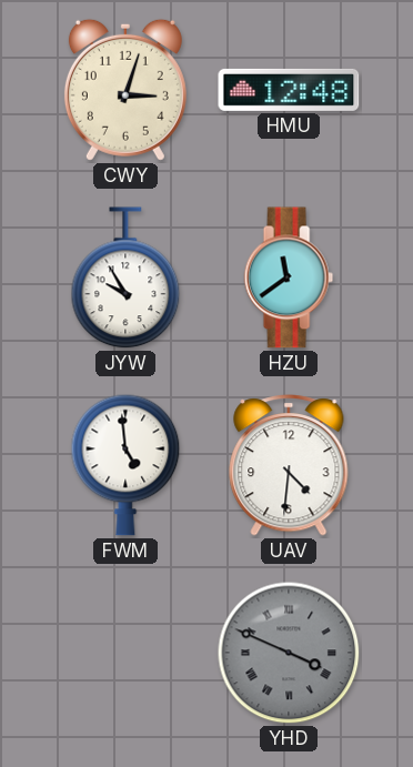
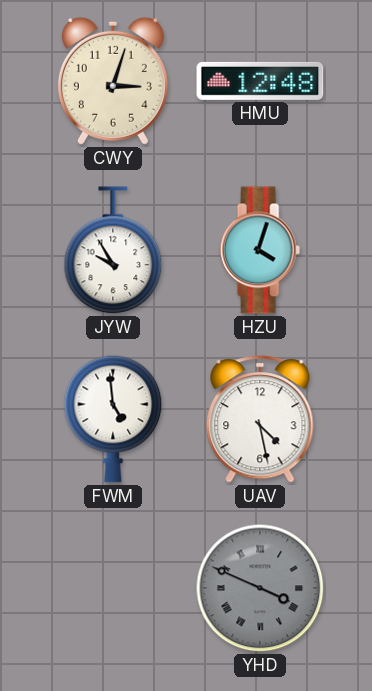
HZU: 11:39 -> 4:03 (260, 250)
UAV: 4:31 -> 4:28 (260, 419)
